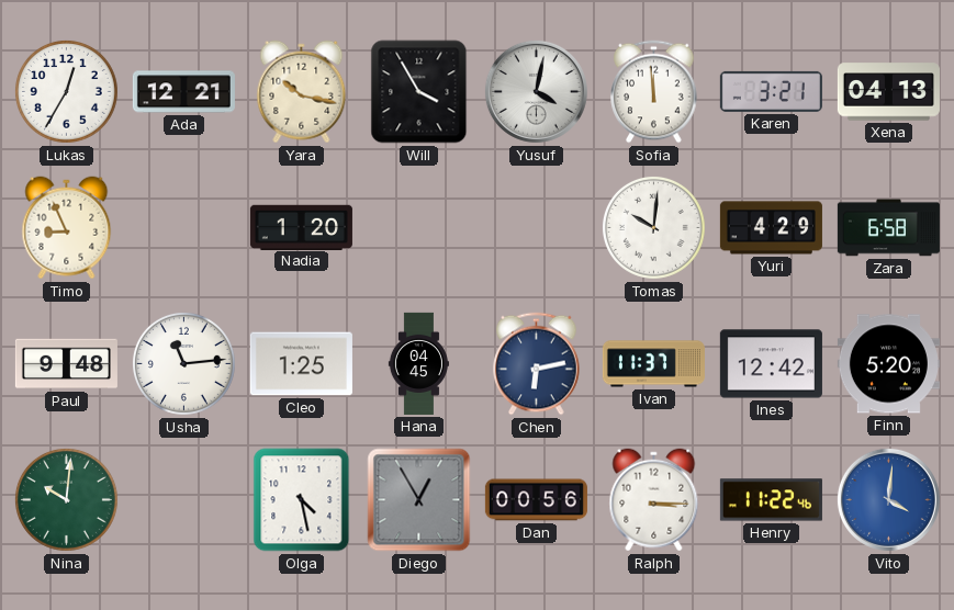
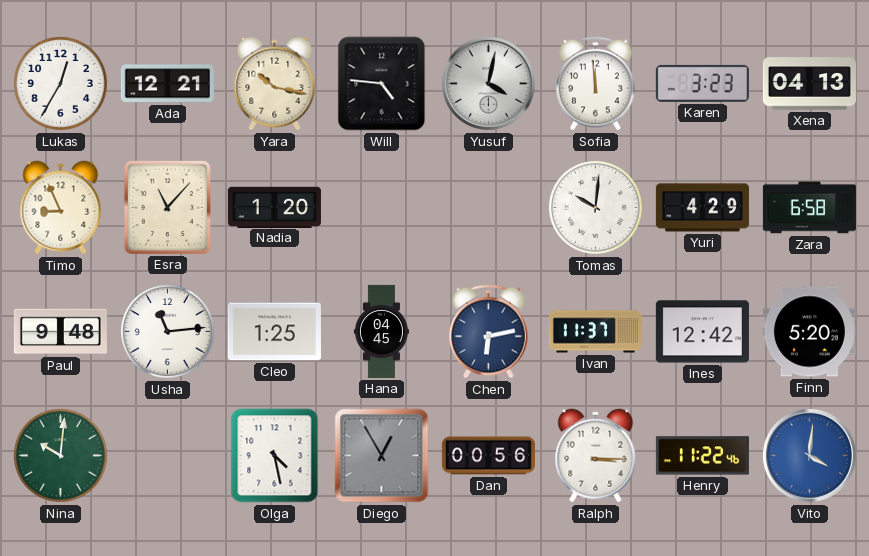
Will: 3:55 -> 4:46 (382, 84)
Karen: 3:21 -> 3:23 (702, 83)
Esra: none -> 11:07 (167, 207)
